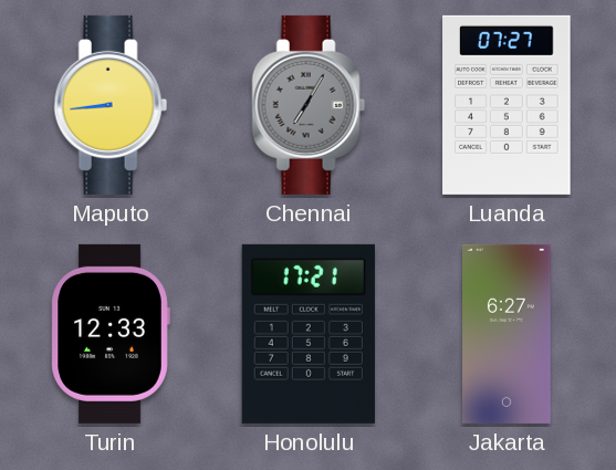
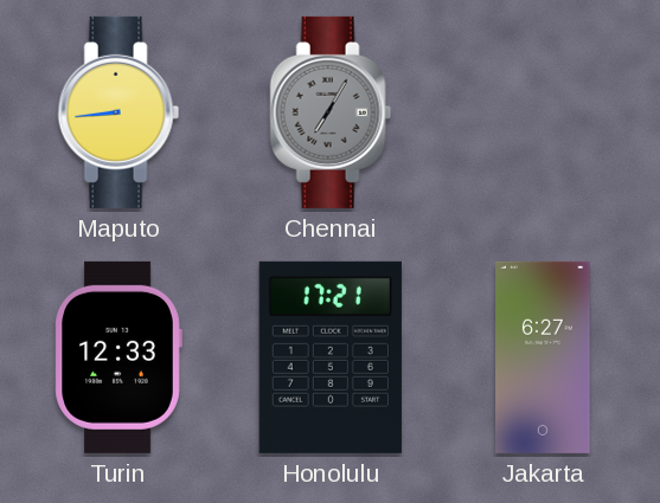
Luanda: 07:27 -> none (507, 105)
